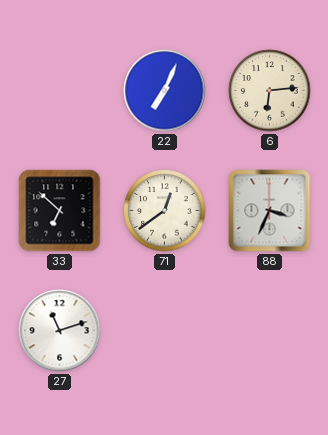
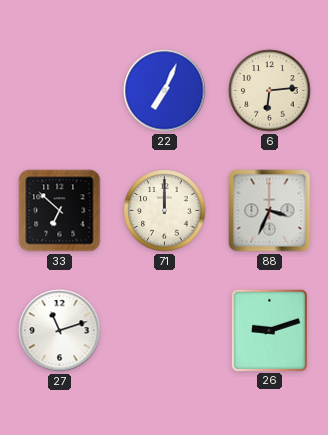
71: 12:39 -> 12:00 (165, 211)
26: none -> 9:12 (269, 330)
